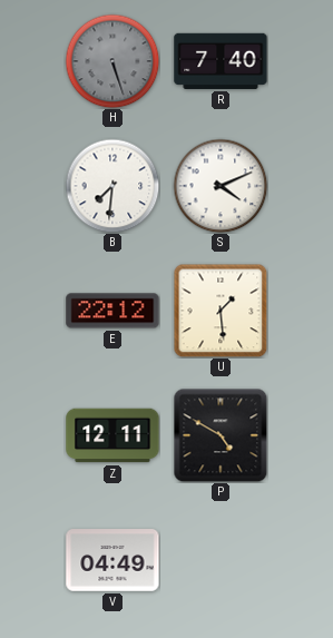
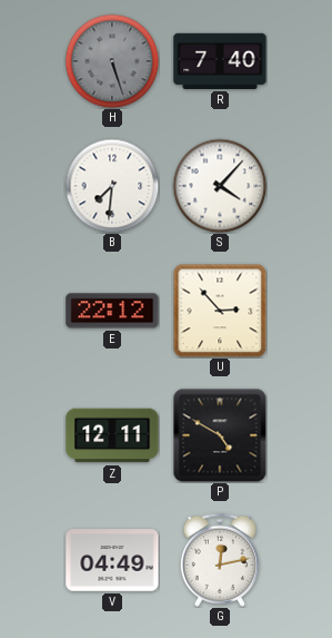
S: 4:11 -> 4:07 (220, 186)
U: 1:29 -> 2:53 (220, 311)
G: none -> 12:13 (220, 560)
